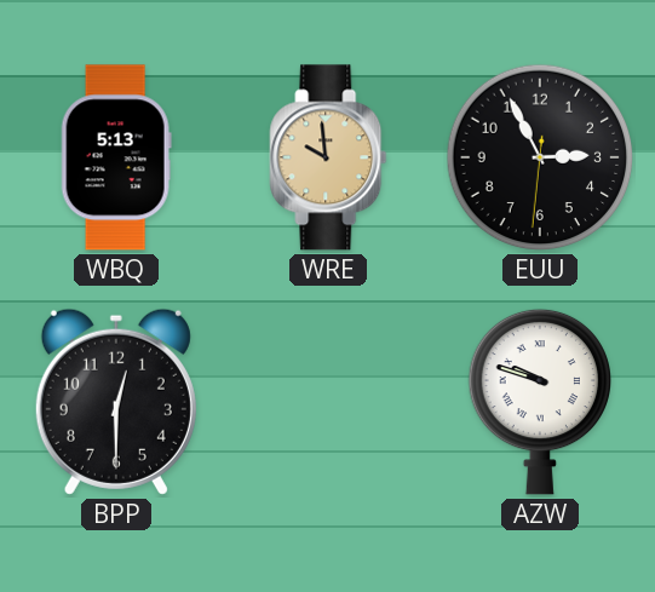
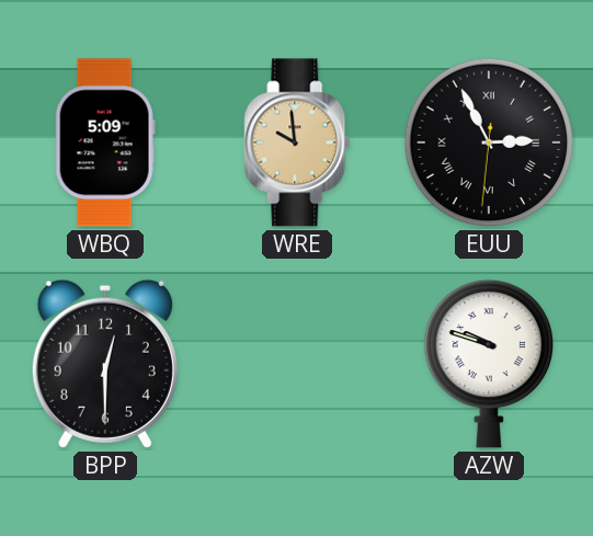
WBQ: 5:13 -> 5:09 (105, 142)
EUU numerals: Arabic -> Roman (489, 142)
